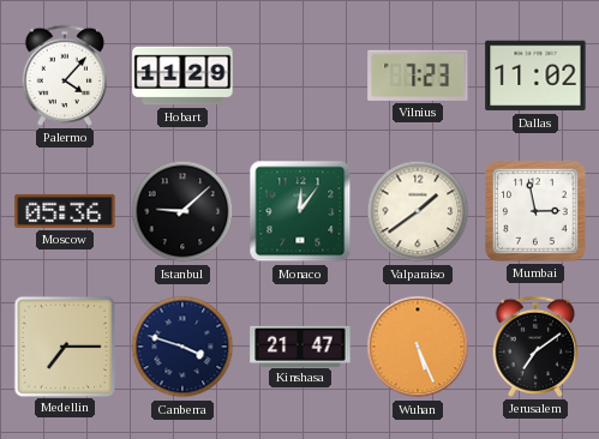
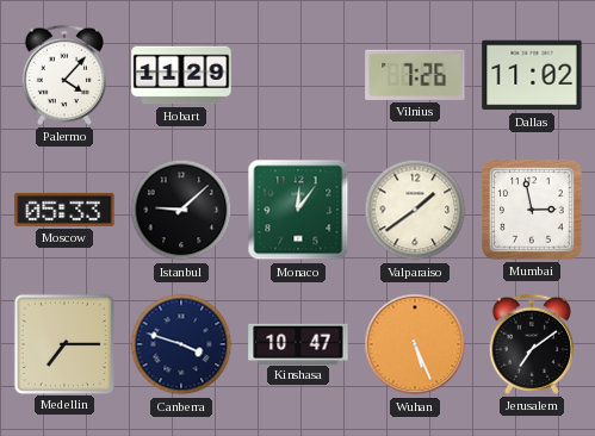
Vilnius: 7:23 -> 7:26 (415, 75)
Moscow: 05:36 -> 05:33 (64, 210)
Kinshasa: 21:47 -> 10:47 (298, 343)
